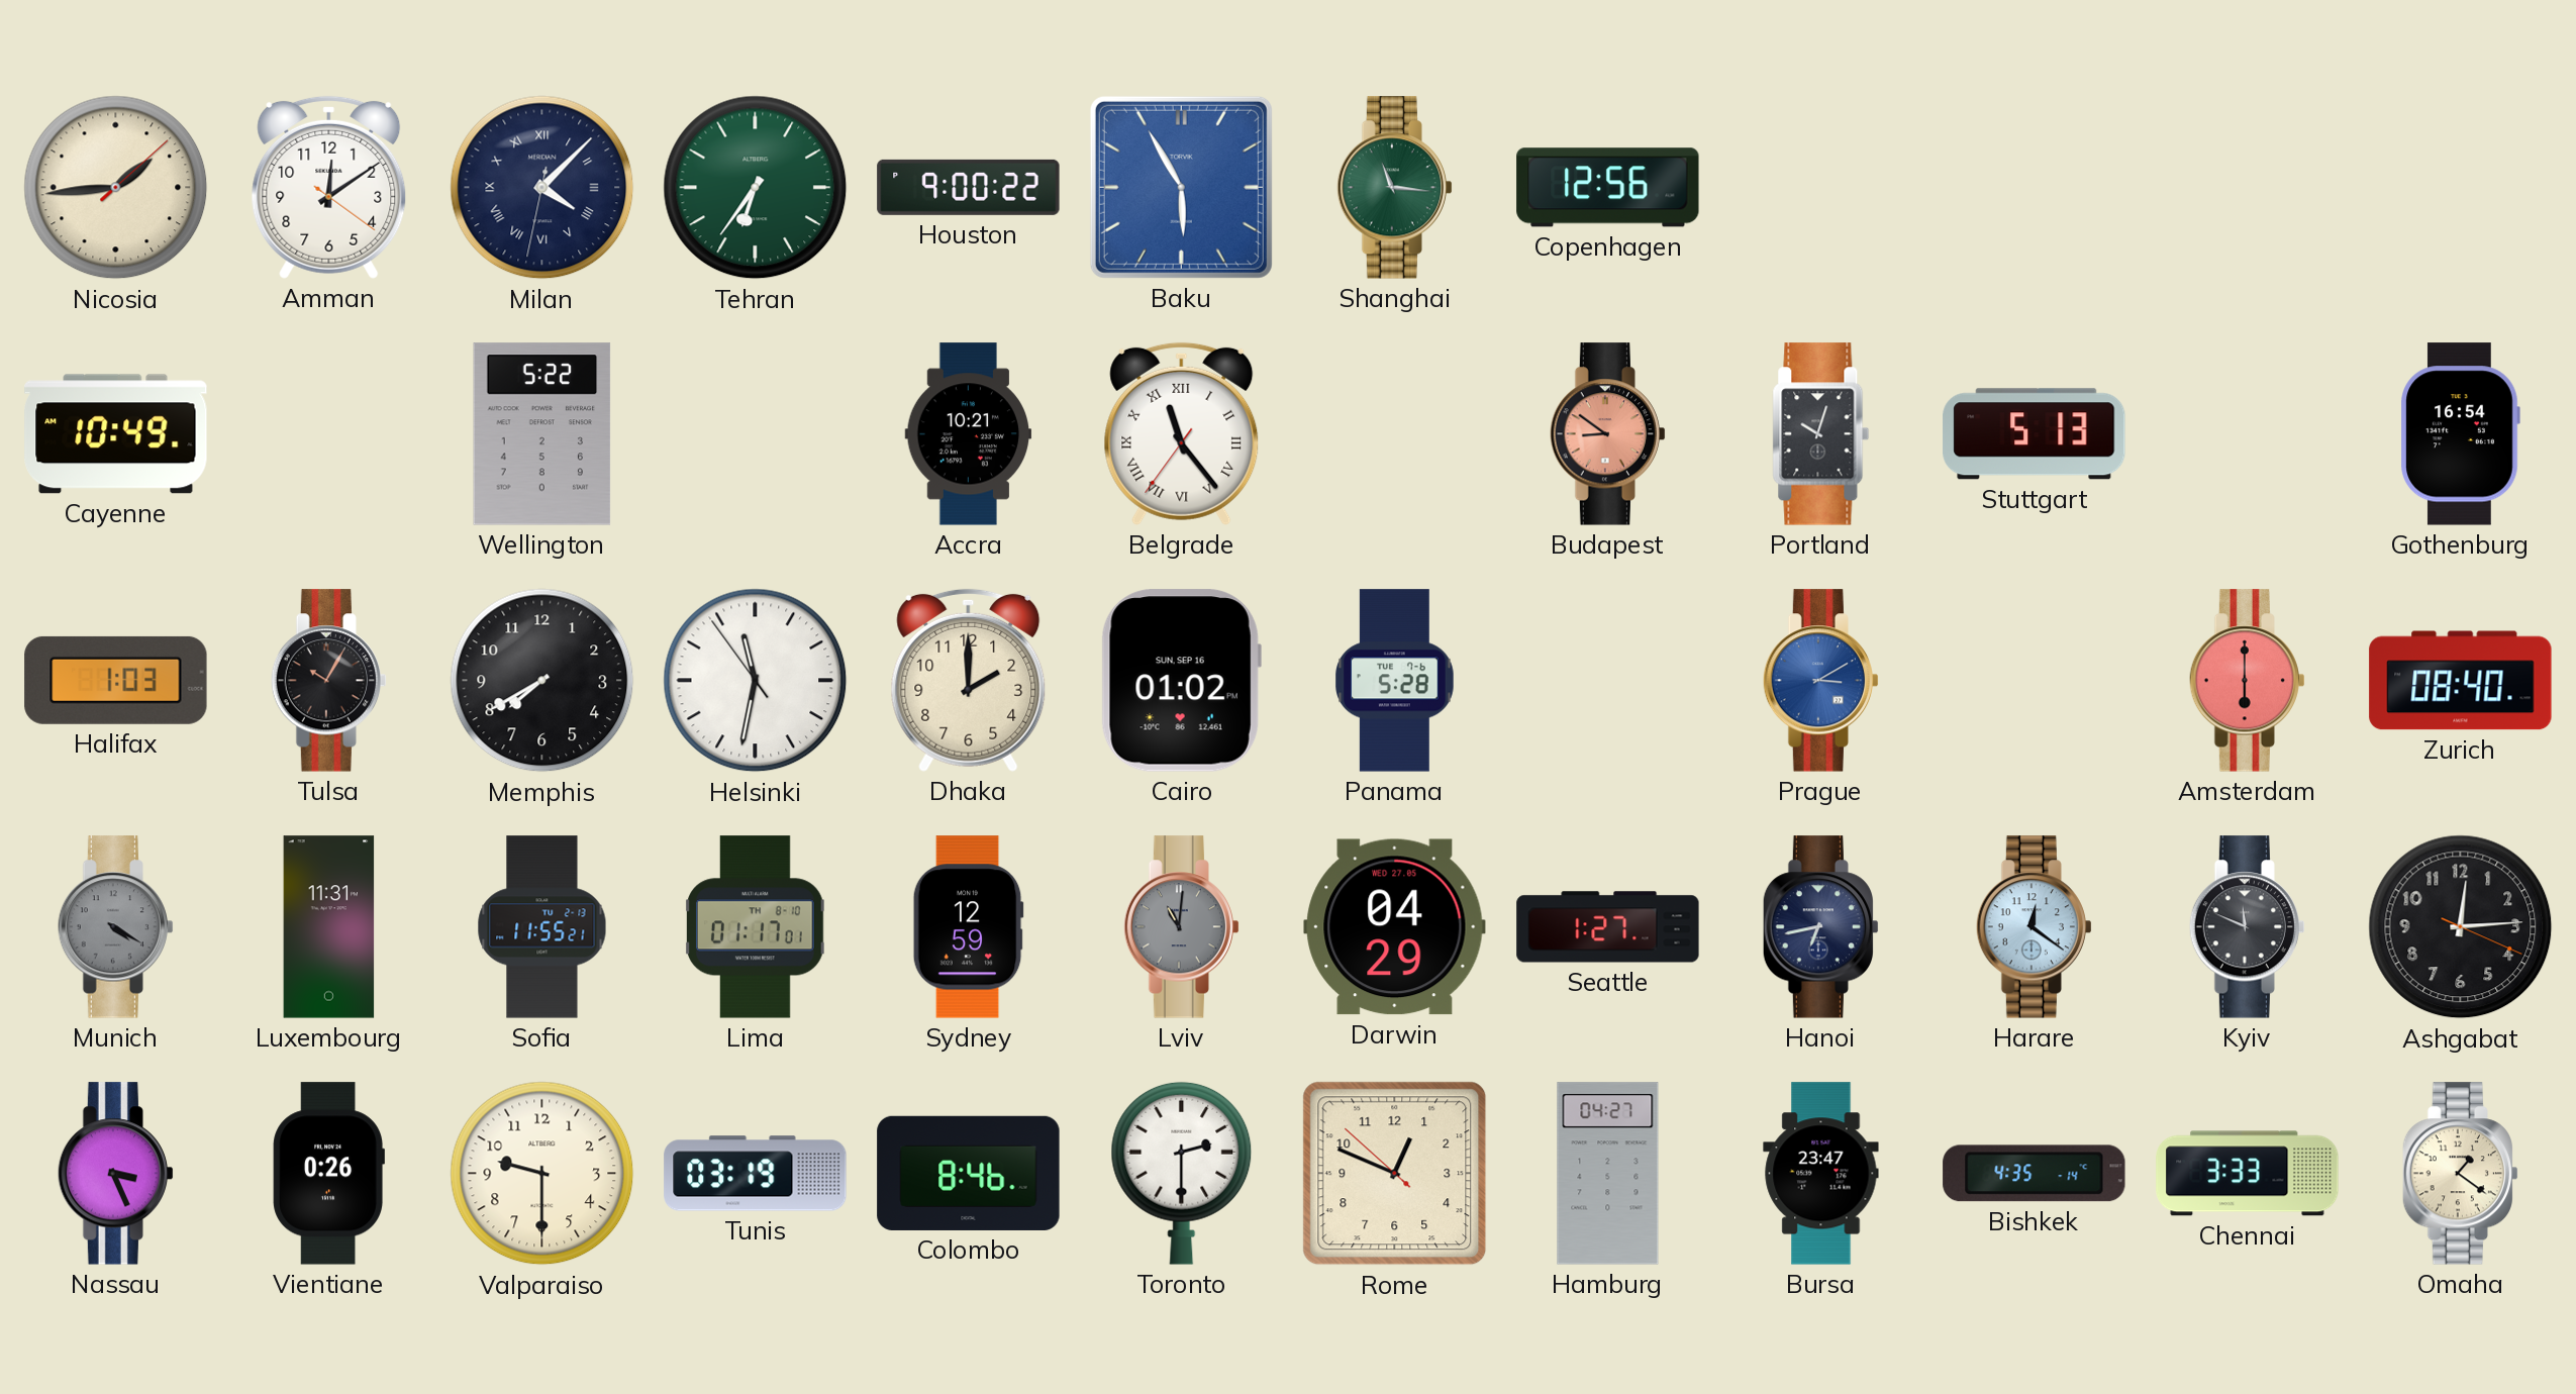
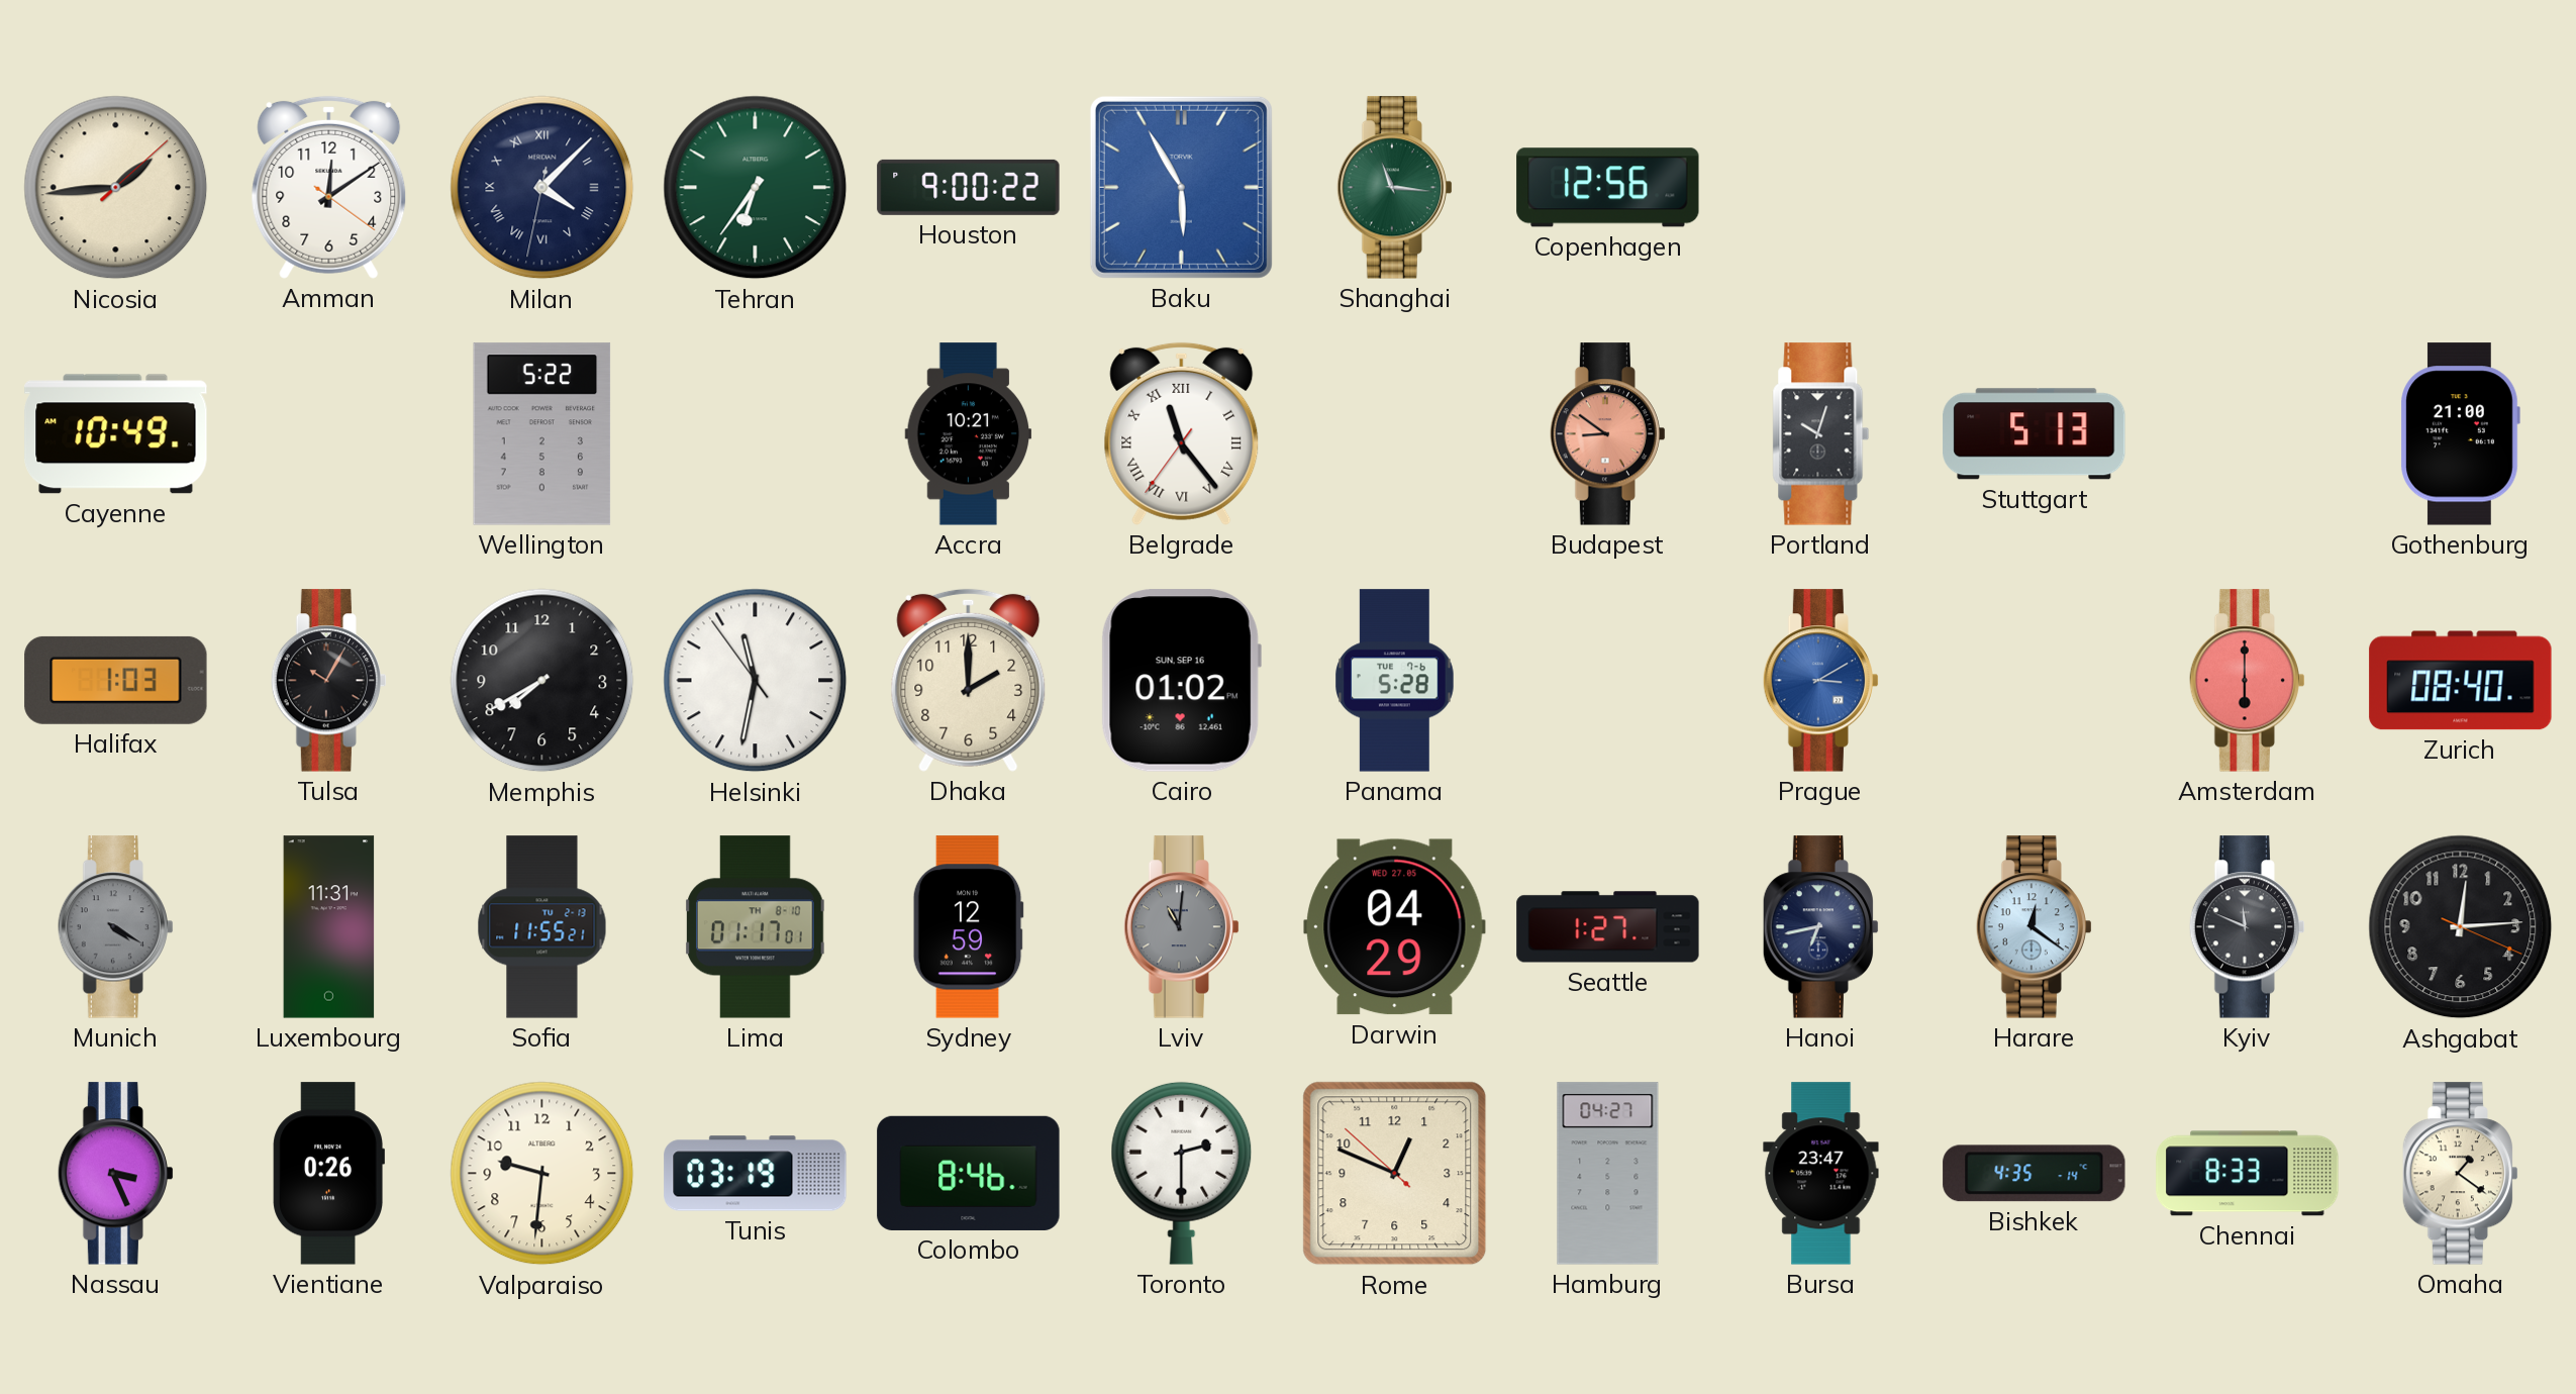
Gothenburg: 16:54 -> 21:00 (2460, 434)
Valparaiso: 9:30 -> 9:31 (542, 1174)
Chennai: 3:33 -> 8:33 (2248, 1174)
